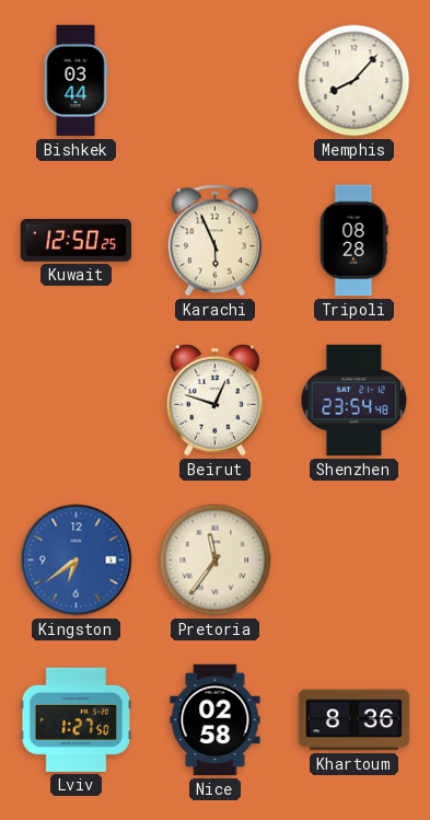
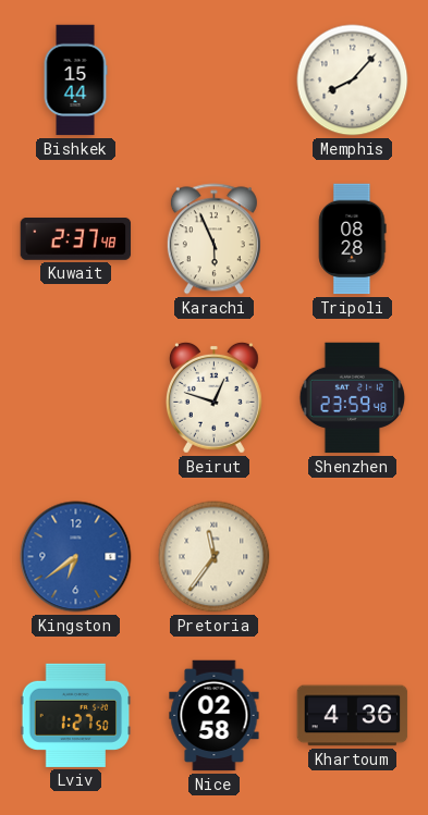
Bishkek: 03:44 -> 15:44 (75, 81)
Kuwait: 12:50 -> 2:37 (76, 239)
Shenzhen: 23:54 -> 23:59 (353, 398)
Khartoum: 8:36 -> 4:36 (353, 716)
